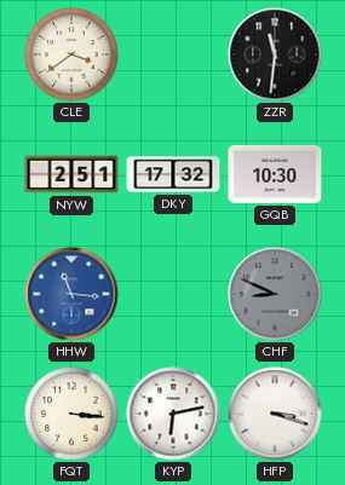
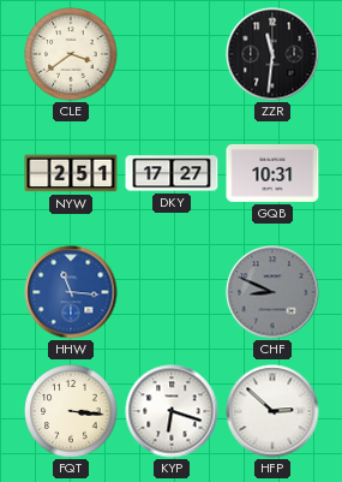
DKY: 17:32 -> 17:27 (172, 173)
GQB: 10:30 -> 10:31 (272, 173)
KYP: 6:13 -> 6:18 (172, 411)
HFP: 3:18 -> 2:52 (272, 411)
